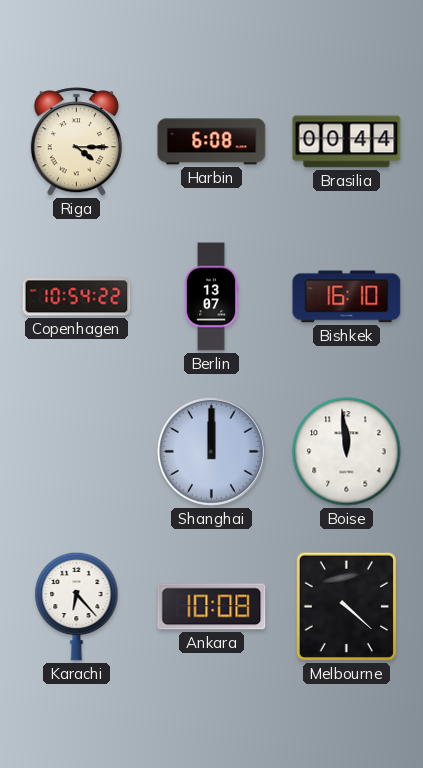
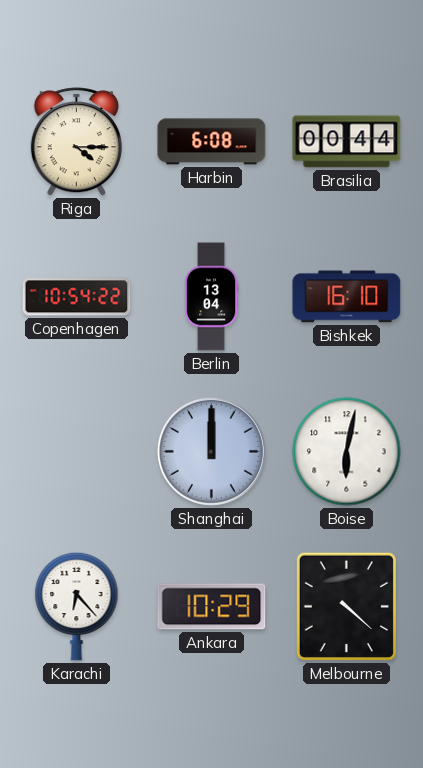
Berlin: 13:07 -> 13:04 (211, 297)
Boise: 11:59 -> 6:02 (347, 452)
Ankara: 10:08 -> 10:29 (212, 607)
